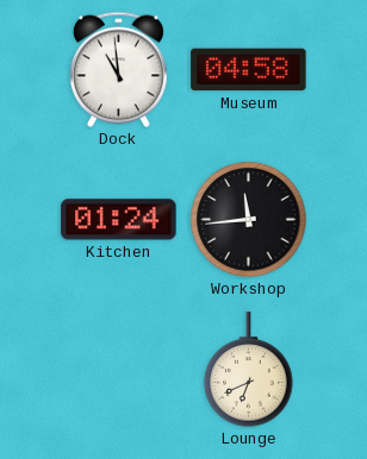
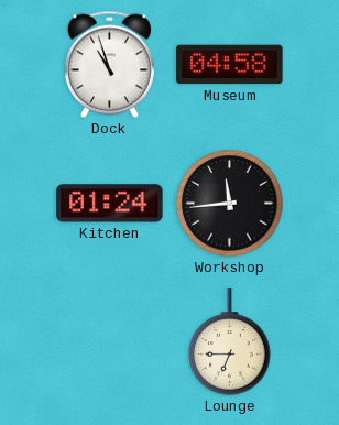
Dock: 10:59 -> 10:57 (109, 65)
Lounge: 6:41 -> 6:45 (230, 342)
